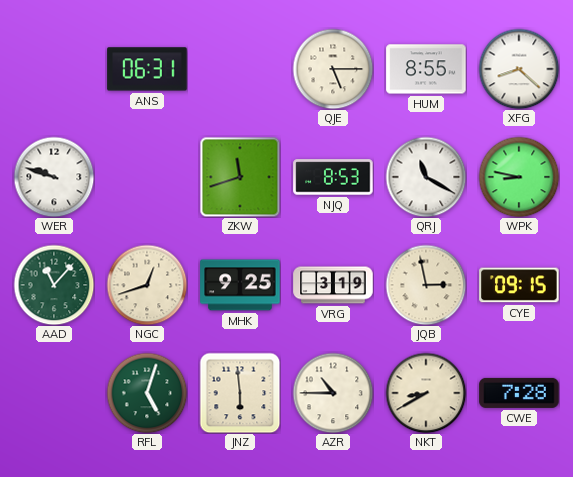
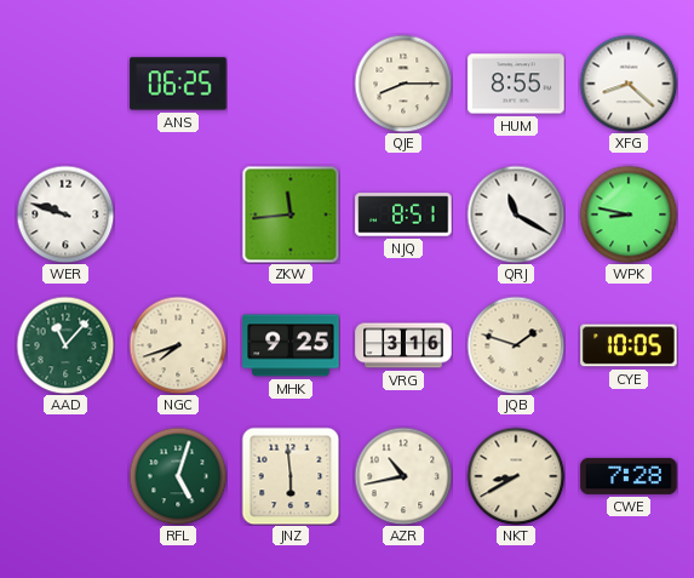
ANS: 06:31 -> 06:25 (178, 84)
QJE: 5:15 -> 8:15 (403, 84)
ZKW: 11:42 -> 11:44 (291, 214)
NJQ: 8:53 -> 8:51 (403, 214)
NGC: 12:42 -> 7:42 (178, 345)
VRG: 3:19 -> 3:16 (403, 345)
JQB: 2:58 -> 1:48 (516, 345)
CYE: 09:15 -> 10:05 (629, 345)
AZR: 10:45 -> 10:43 (403, 476)
